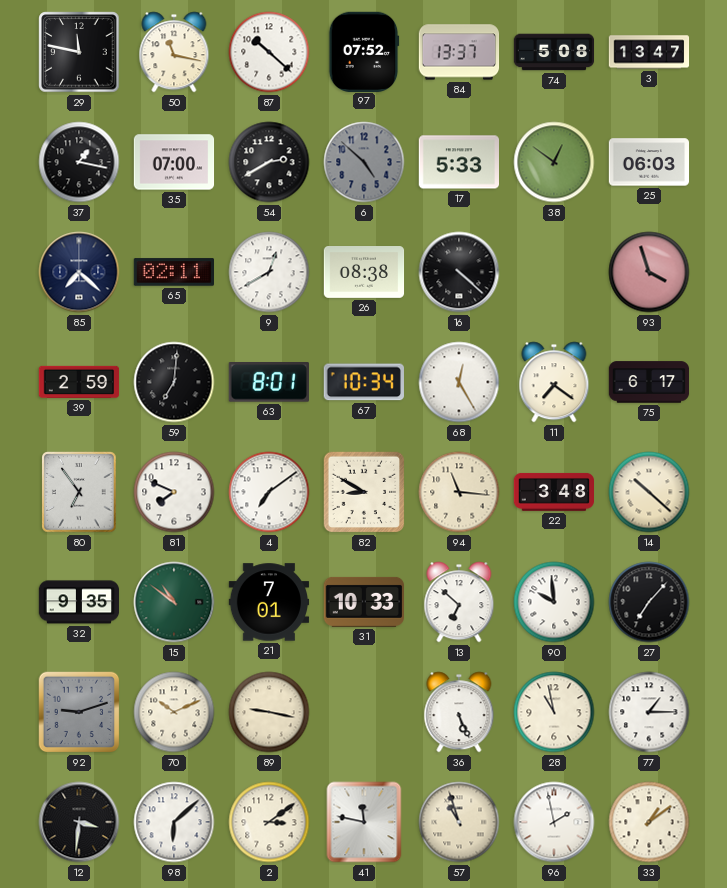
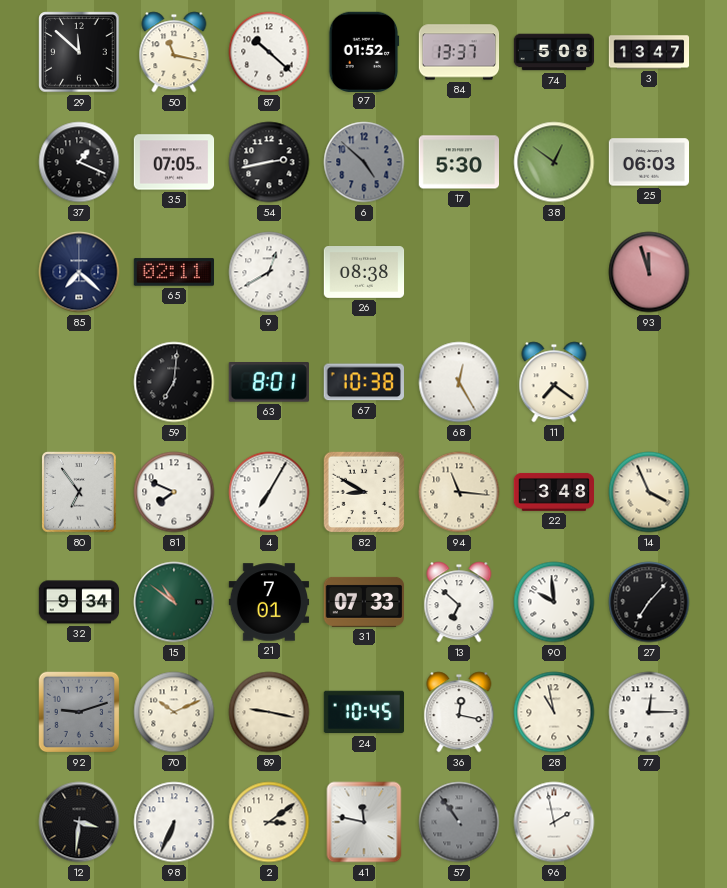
29: 11:47 -> 11:52 (79, 52)
97: 07:52 -> 01:52 (364, 51)
37: 1:17 -> 1:19 (79, 162)
35: 07:00 -> 07:05 (174, 162)
54: 2:40 -> 2:43 (269, 162)
17: 5:33 -> 5:30 (458, 162)
16: 4:22 -> none (459, 272)
93: 3:57 -> 11:57 (649, 272)
39: 2:59 -> none (79, 382)
67: 10:34 -> 10:38 (364, 382)
75: 6:17 -> none (649, 382)
4: 7:09 -> 7:05 (269, 492)
14: 10:22 -> 3:56 (649, 492)
32: 9:35 -> 9:34 (79, 602)
31: 10:33 -> 07:33 (363, 602)
24: none -> 10:45 (363, 712)
36: 5:26 -> 12:17 (459, 712)
77: 1:15 -> 12:15 (649, 712)
98: 6:08 -> 6:34 (174, 822)
57: 10:57 -> 10:54 (459, 822)
57 dial: cream -> grey (459, 822)
33: 1:09 -> none (649, 822)
